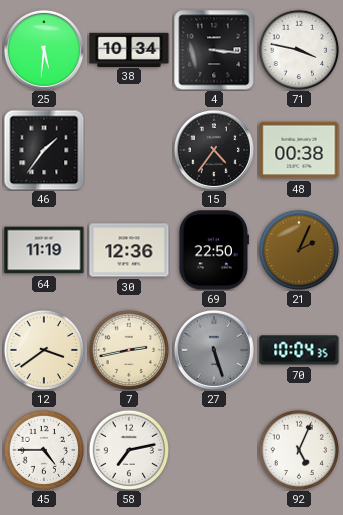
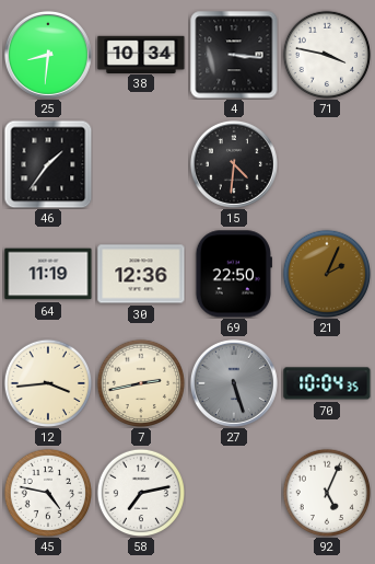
25: 5:31 -> 8:31 (48, 55)
15: 4:36 -> 4:31 (234, 164)
48: 00:38 -> none (299, 150)
12: 3:39 -> 3:44 (47, 382)
45: 4:45 -> 4:47 (47, 492)
